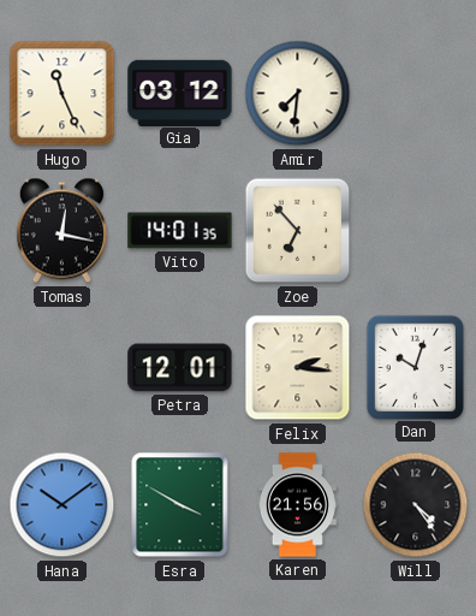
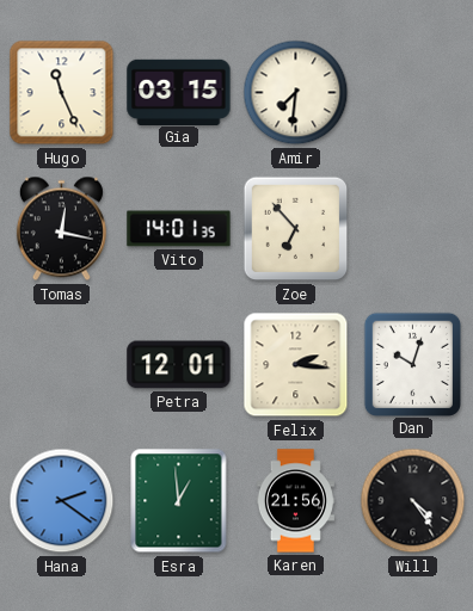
Gia: 03:12 -> 03:15 (179, 92)
Hana: 10:09 -> 2:21 (62, 501)
Esra: 3:50 -> 12:59 (179, 501)
